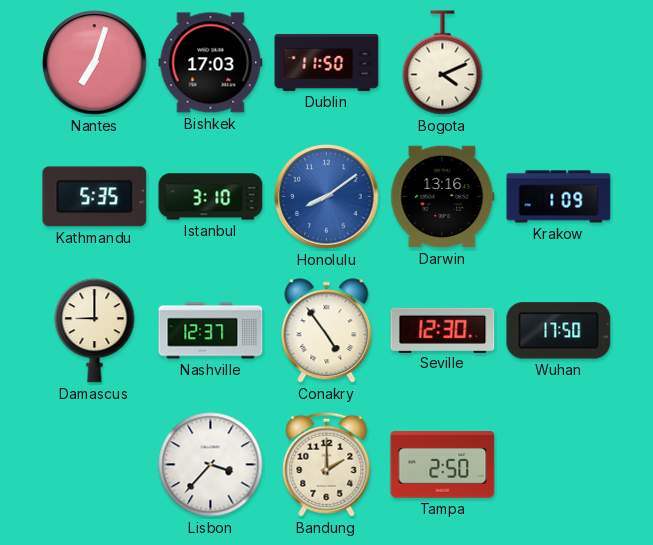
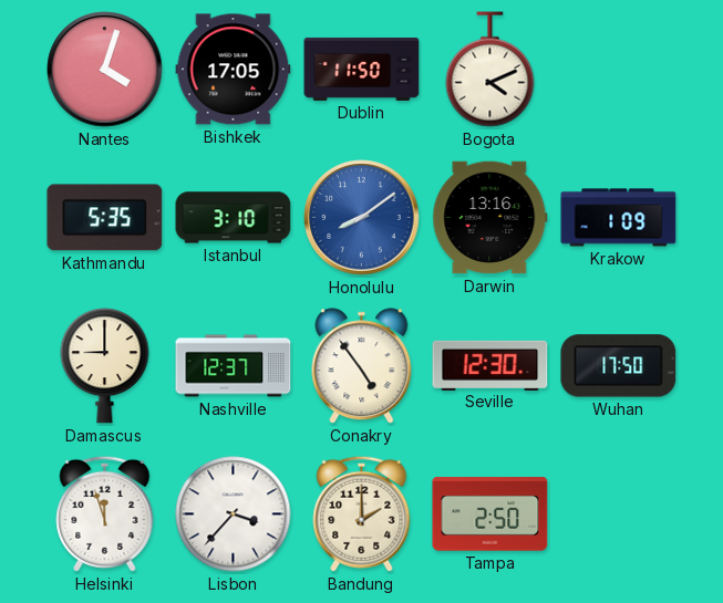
Nantes: 7:03 -> 4:03 (105, 70)
Bishkek: 17:03 -> 17:05 (234, 70)
Helsinki: none -> 11:57 (105, 513)
